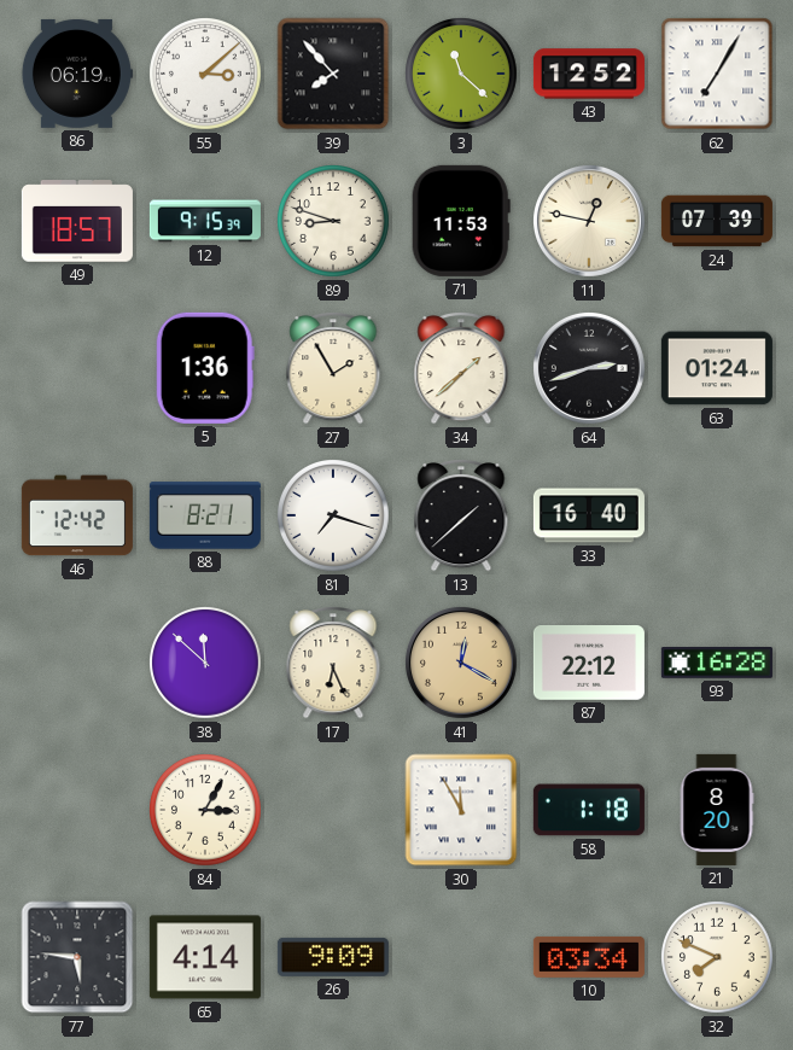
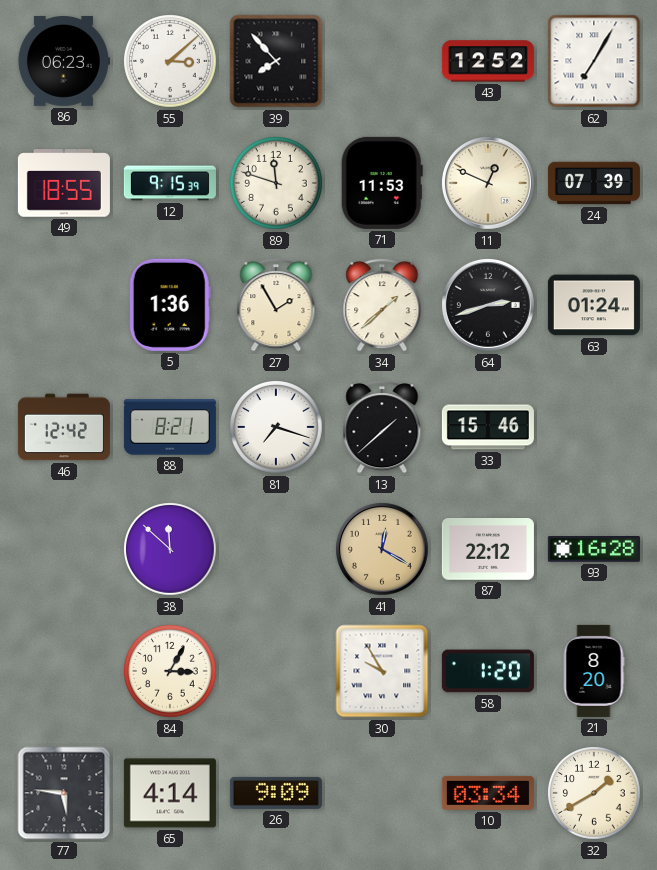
86: 06:19 -> 06:23 (63, 61)
3: 11:22 -> none (462, 75)
49: 18:57 -> 18:55 (64, 183)
89: 8:48 -> 11:48 (277, 184)
11: 12:47 -> 12:49 (488, 183)
33: 16:40 -> 15:46 (488, 427)
17: 6:26 -> none (333, 664)
30: 11:55 -> 9:55 (382, 671)
58: 1:18 -> 1:20 (488, 671)
32: 7:49 -> 1:40 (595, 794)
